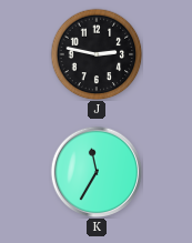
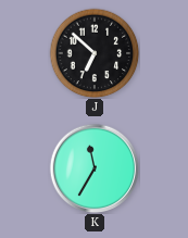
J: 2:47 -> 6:52 (95, 53)
